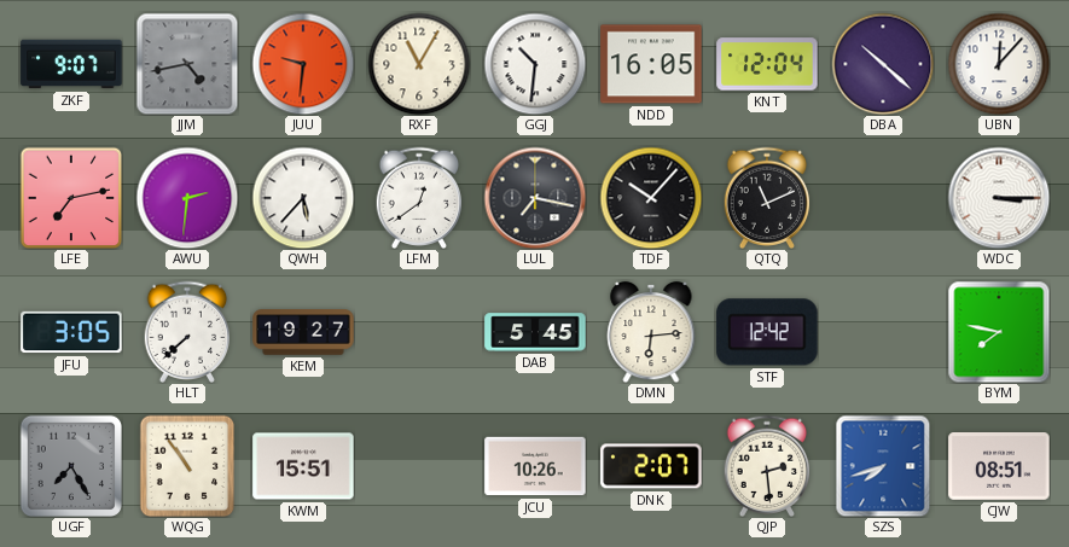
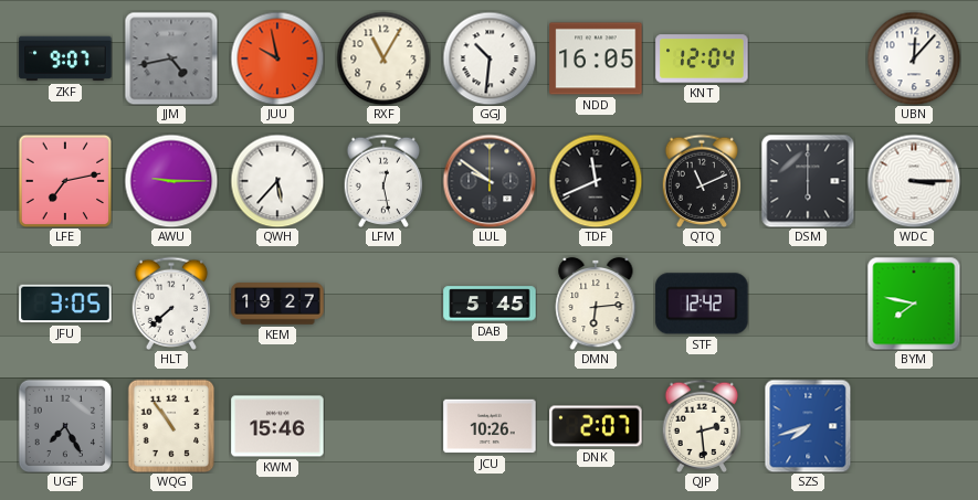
JUU: 9:31 -> 9:58 (277, 58)
DBA: 10:22 -> none (883, 64)
AWU: 2:31 -> 9:15 (171, 181)
LFM: 12:39 -> 12:28 (383, 180)
LUL: 7:17 -> 9:51 (490, 181)
TDF: 10:07 -> 11:41 (596, 181)
DSM: none -> 6:00 (808, 181)
KWM: 15:51 -> 15:46 (277, 426)
CJW: 08:51 -> none (999, 467)
